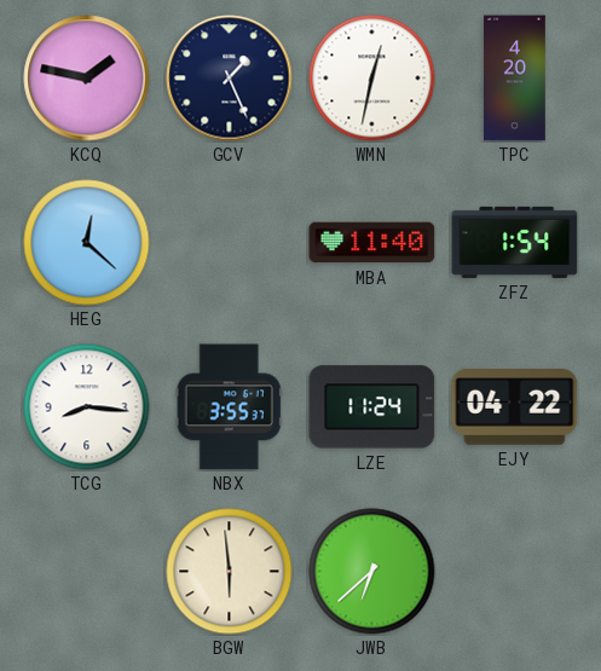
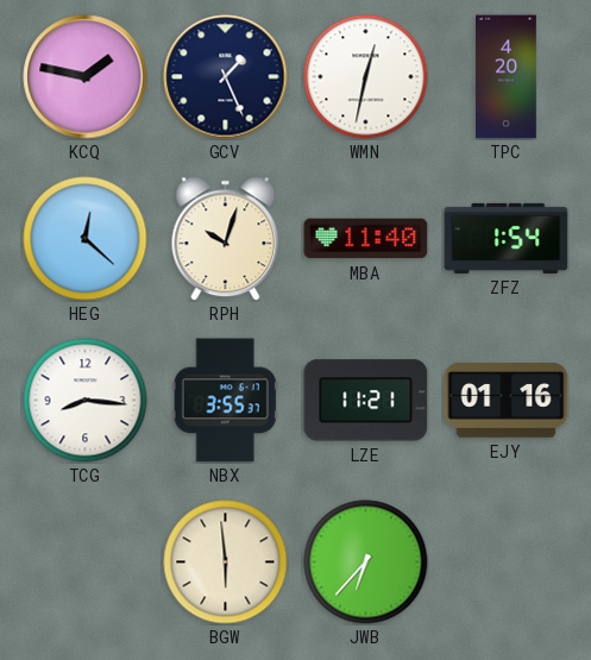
RPH: none -> 10:03 (226, 239)
LZE: 11:24 -> 11:21 (366, 401)
EJY: 04:22 -> 01:16 (507, 401)
JWB: 6:38 -> 6:37 (366, 562)
